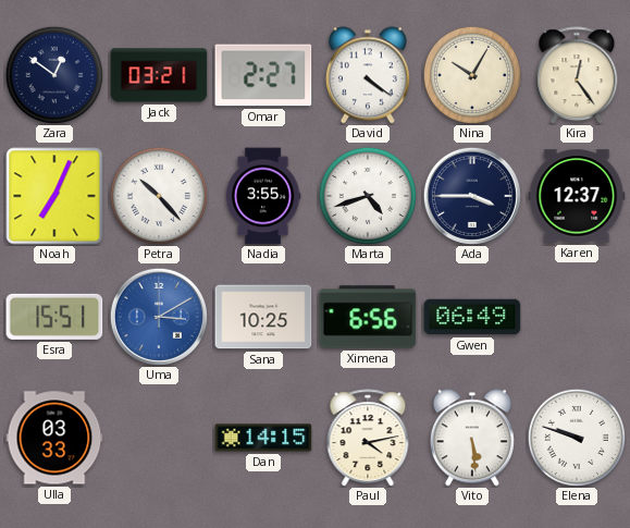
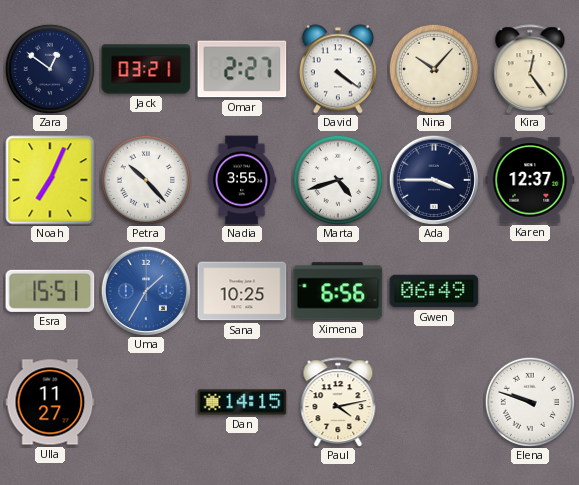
Nina: 10:05 -> 10:07 (434, 69)
Uma: 3:10 -> 1:35 (146, 291)
Ulla: 03:33 -> 11:27 (50, 402)
Vito: 5:29 -> none (472, 438)
